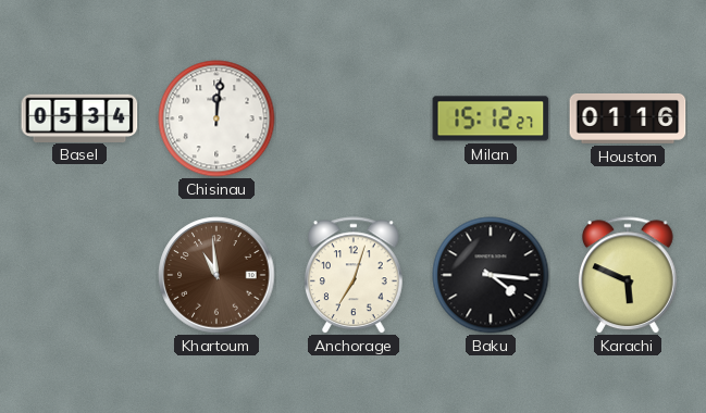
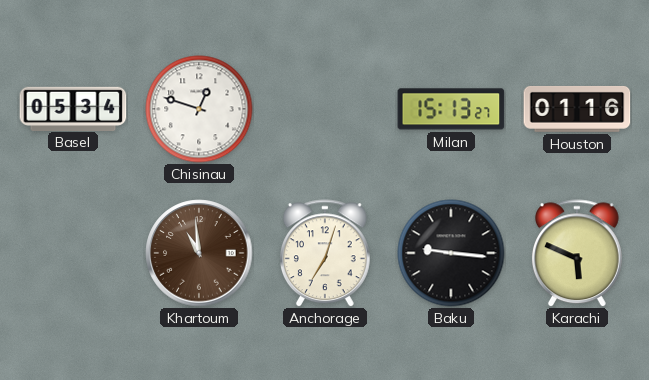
Chisinau: 12:01 -> 12:48 (199, 109)
Milan: 15:12 -> 15:13 (451, 109)
Baku: 4:16 -> 9:16 (451, 253)
